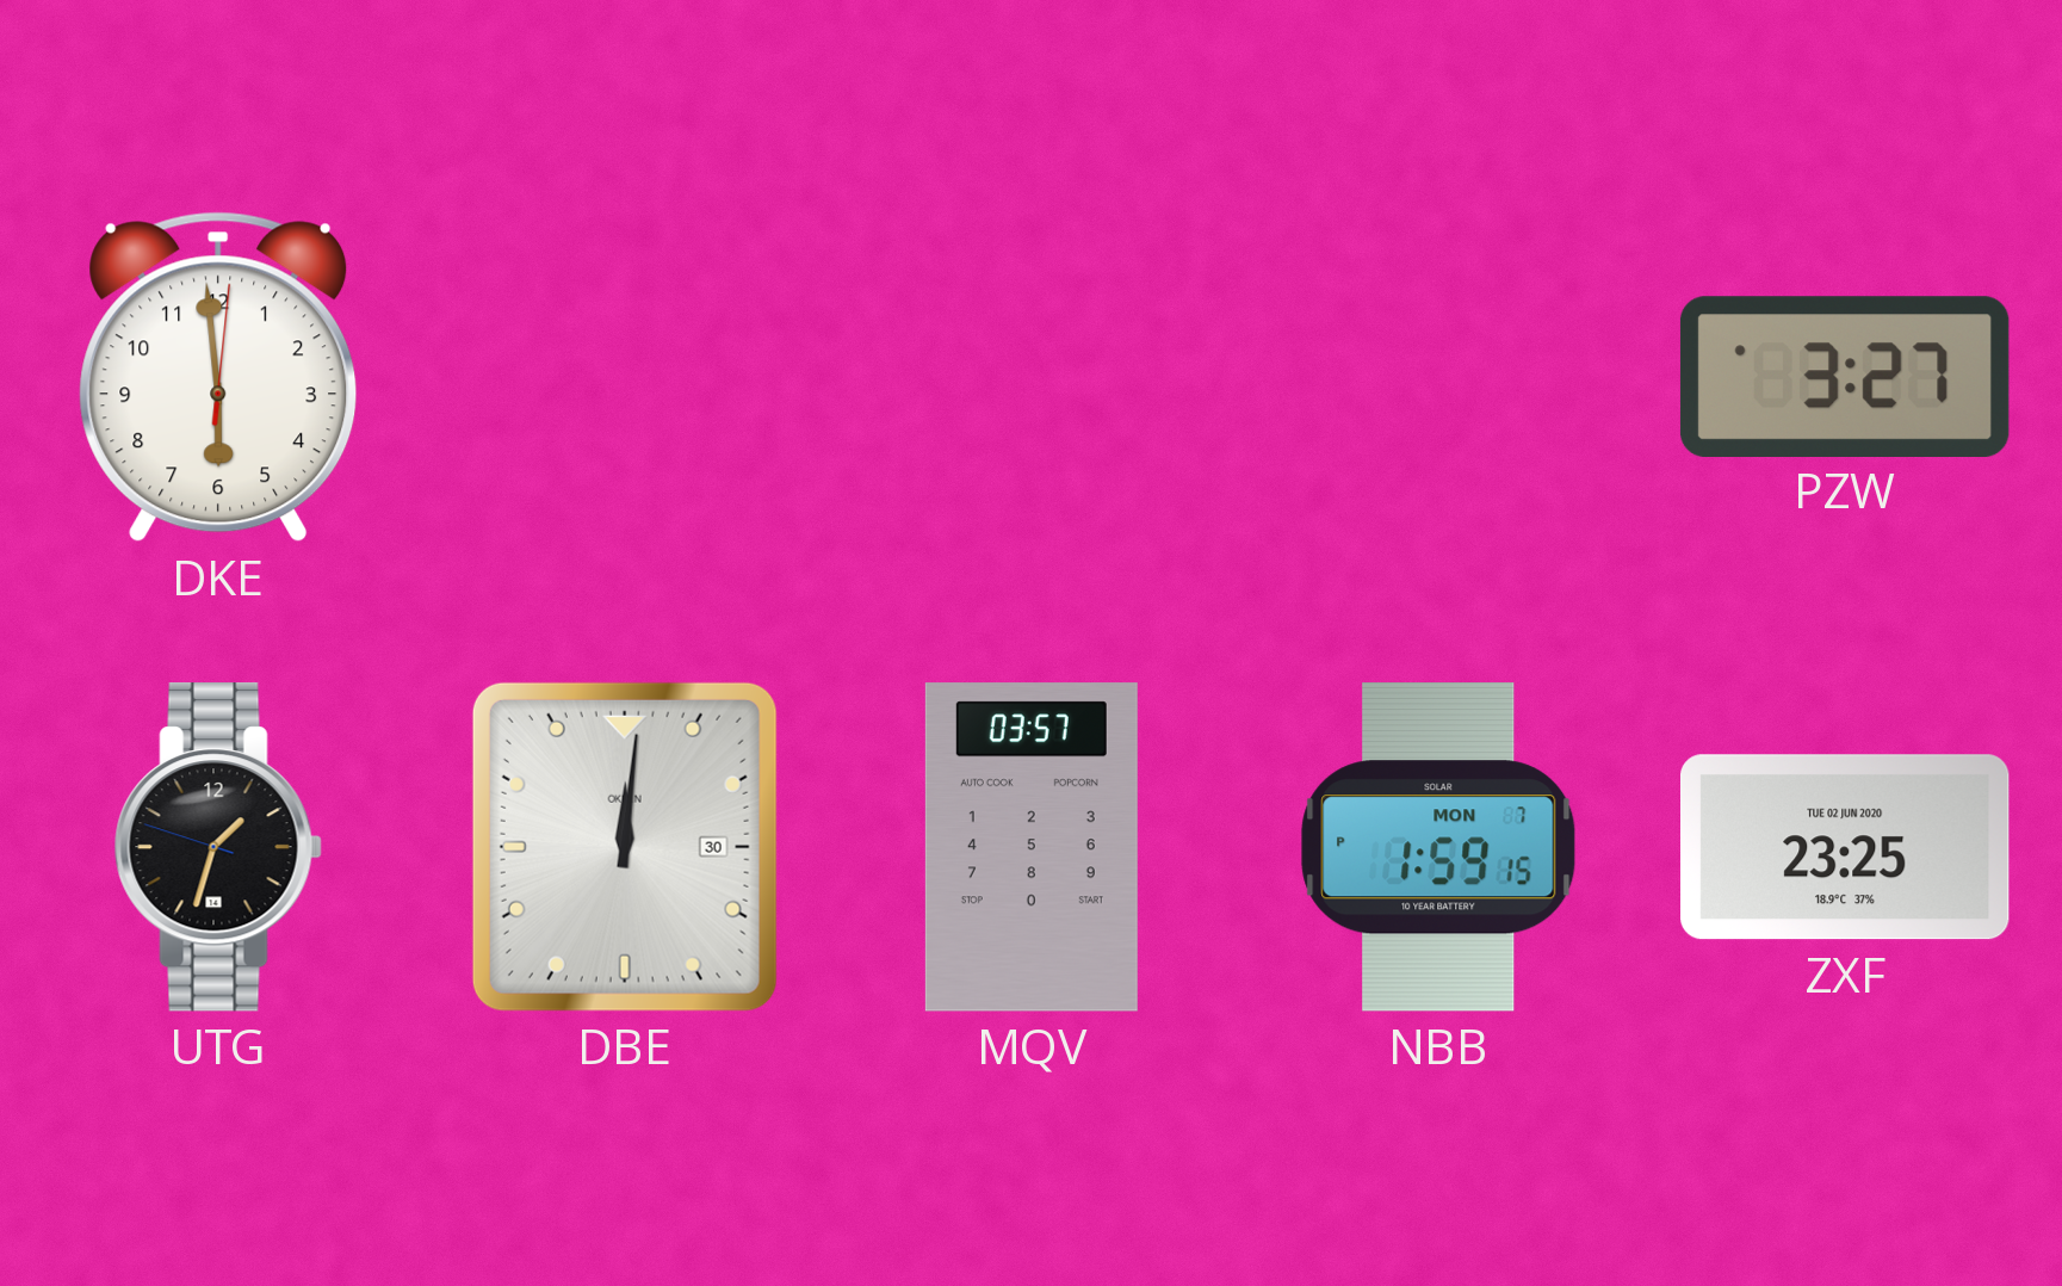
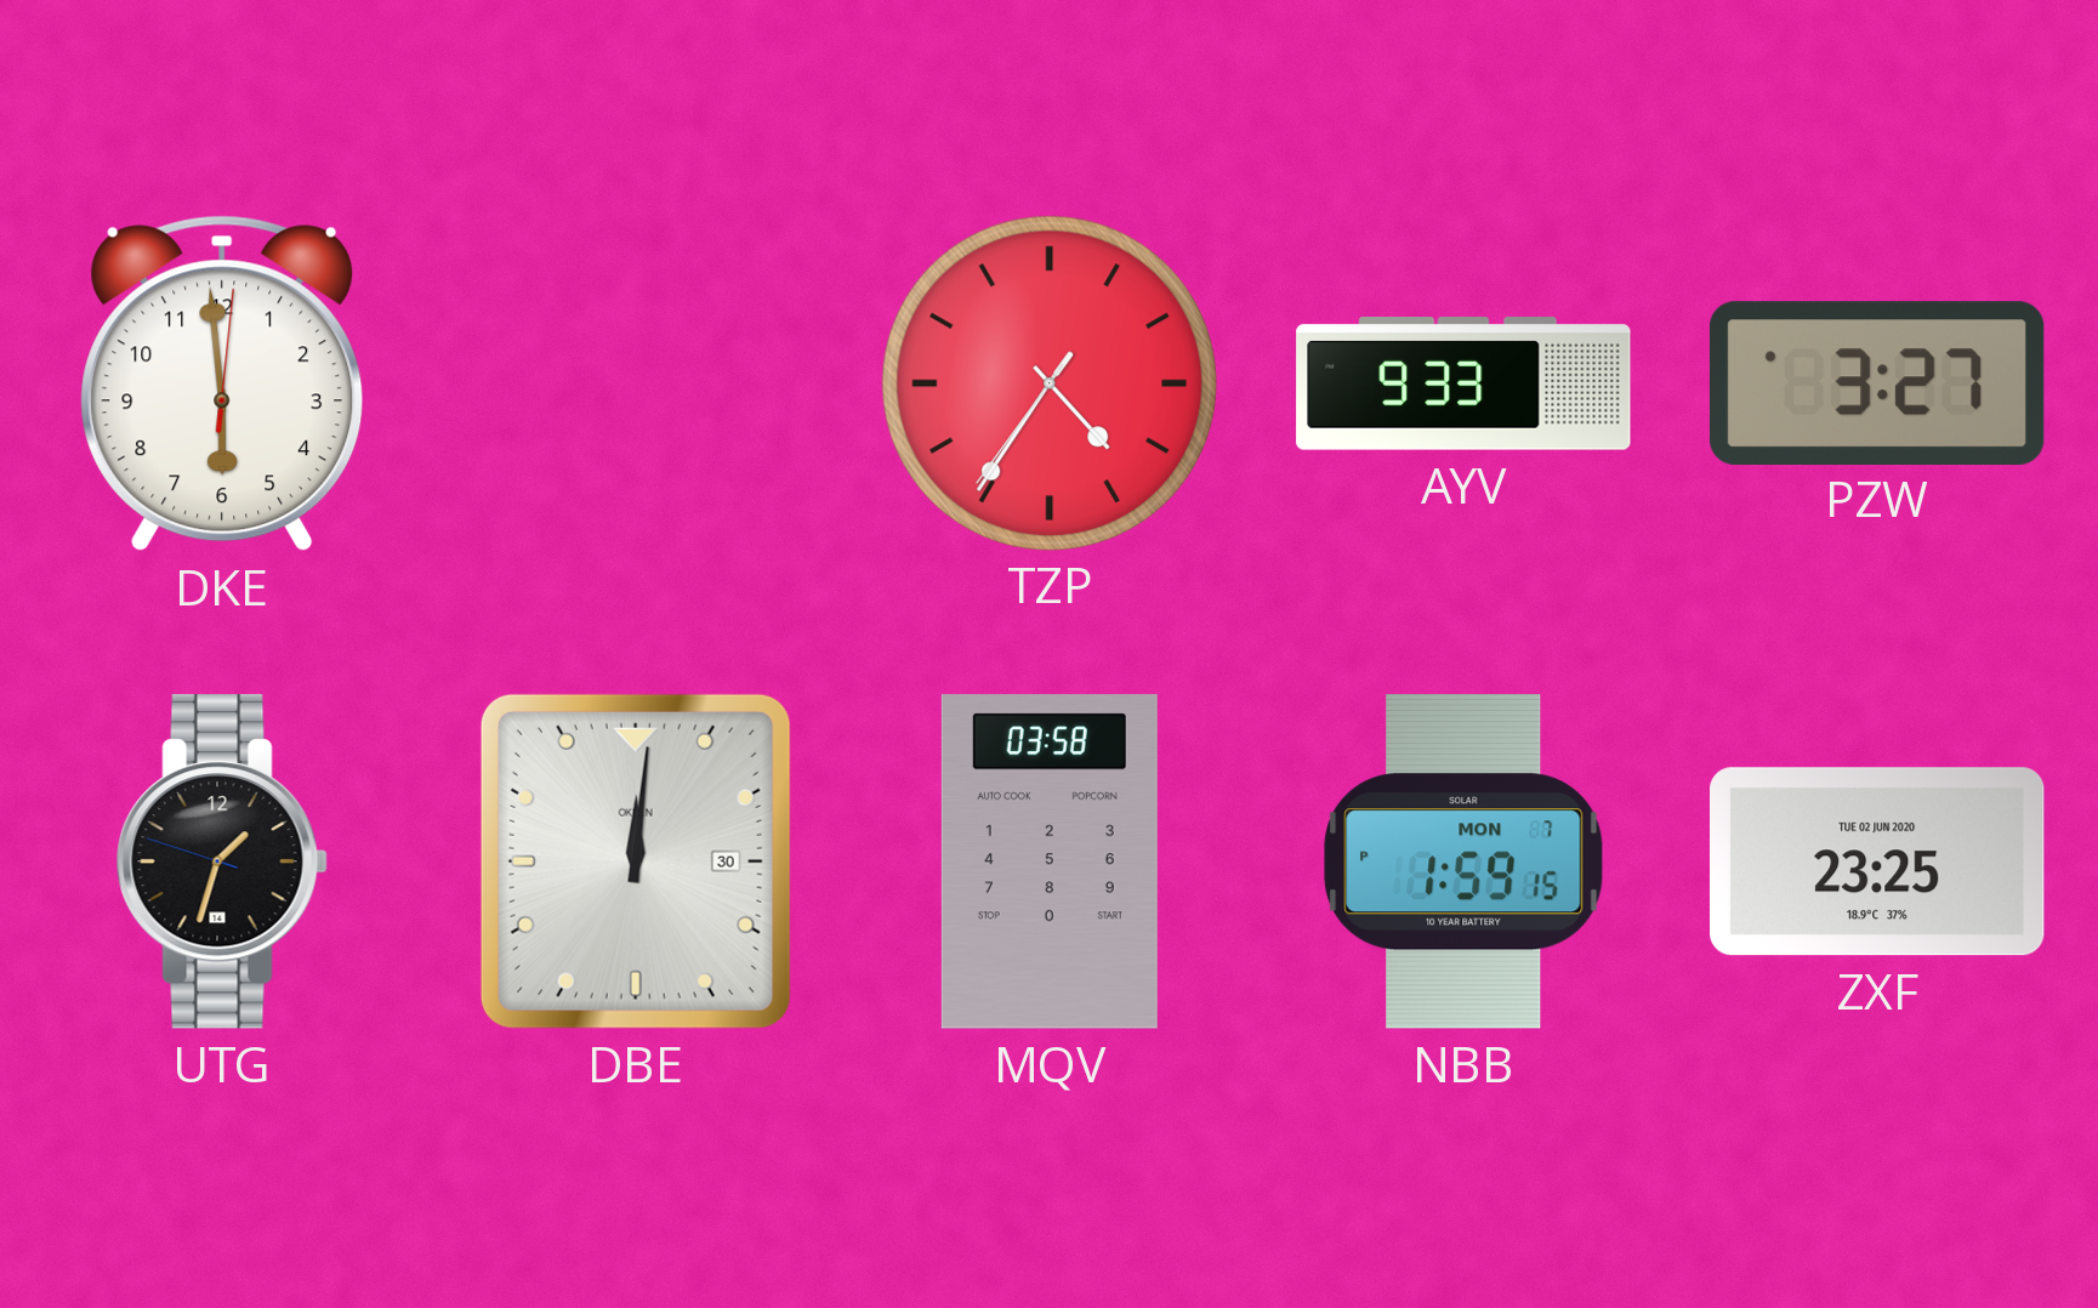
TZP: none -> 4:35 (1048, 382)
AYV: none -> 9:33 (1463, 385)
MQV: 03:57 -> 03:58 (1050, 861)
